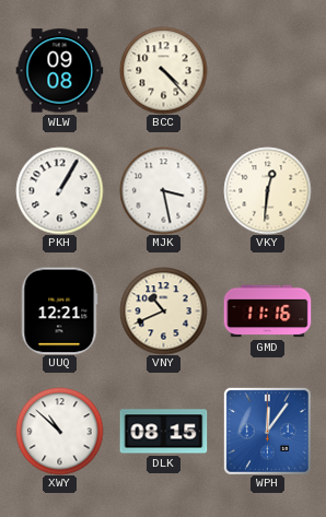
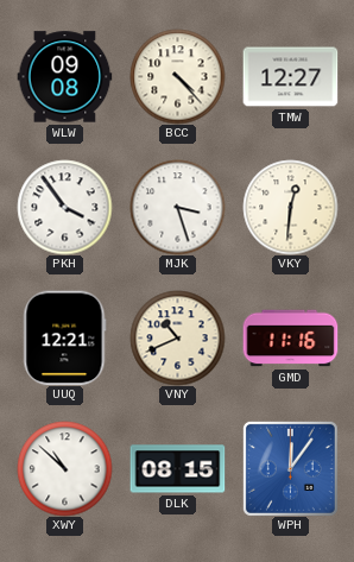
TMW: none -> 12:27 (290, 77)
PKH: 1:05 -> 3:54 (64, 207)
MJK: 3:28 -> 3:27 (177, 207)
